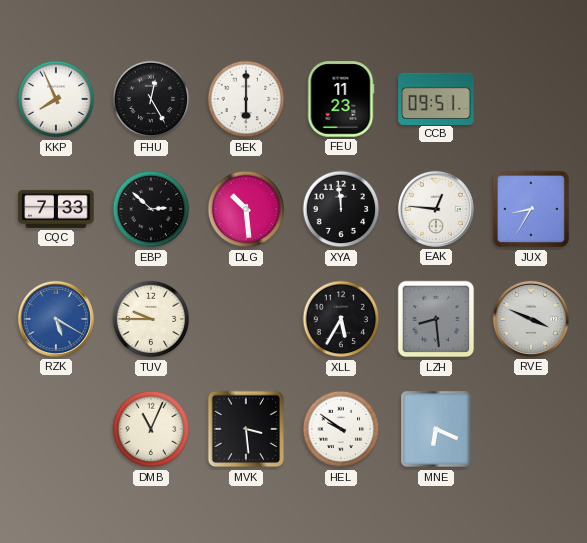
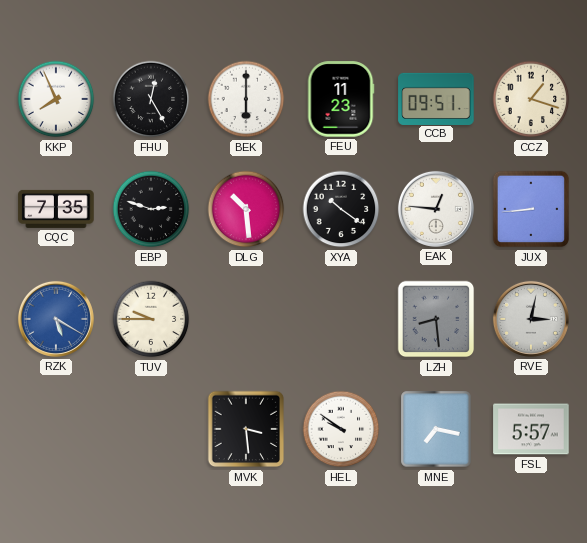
CCZ: none -> 1:18 (531, 99)
CQC: 7:33 -> 7:35 (56, 209)
EBP: 2:52 -> 2:48 (151, 209)
XYA: 11:59 -> 10:21 (341, 209)
JUX: 8:35 -> 8:44 (531, 209)
XLL: 5:35 -> none (341, 319)
RVE: 3:49 -> 3:02 (531, 319)
DMB: 11:04 -> none (151, 429)
MNE: 6:19 -> 7:17 (436, 429)
FSL: none -> 5:57 (531, 429)
